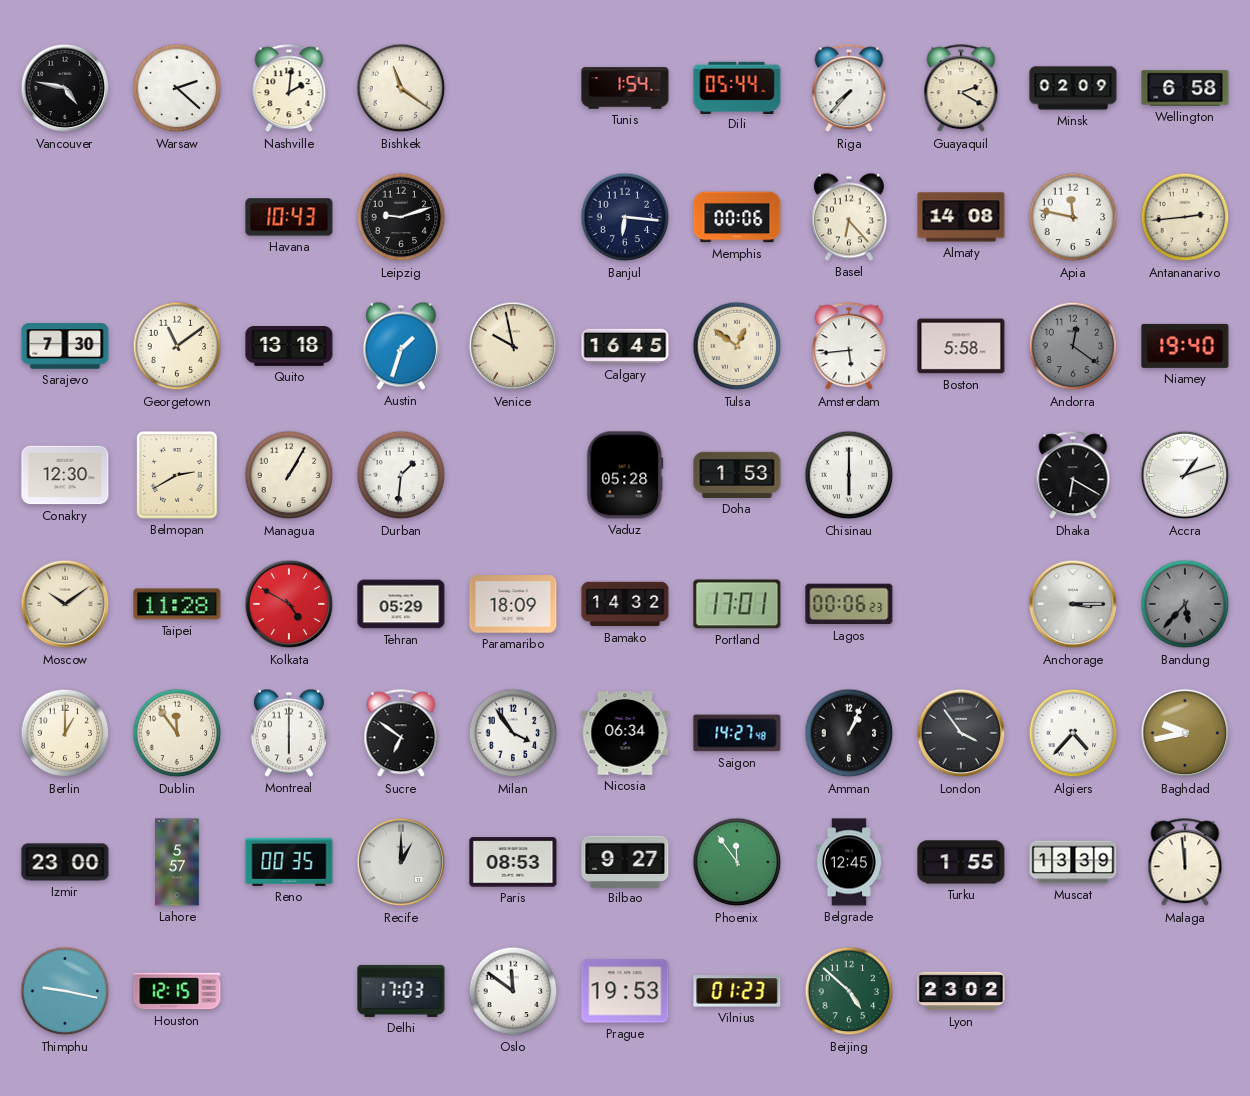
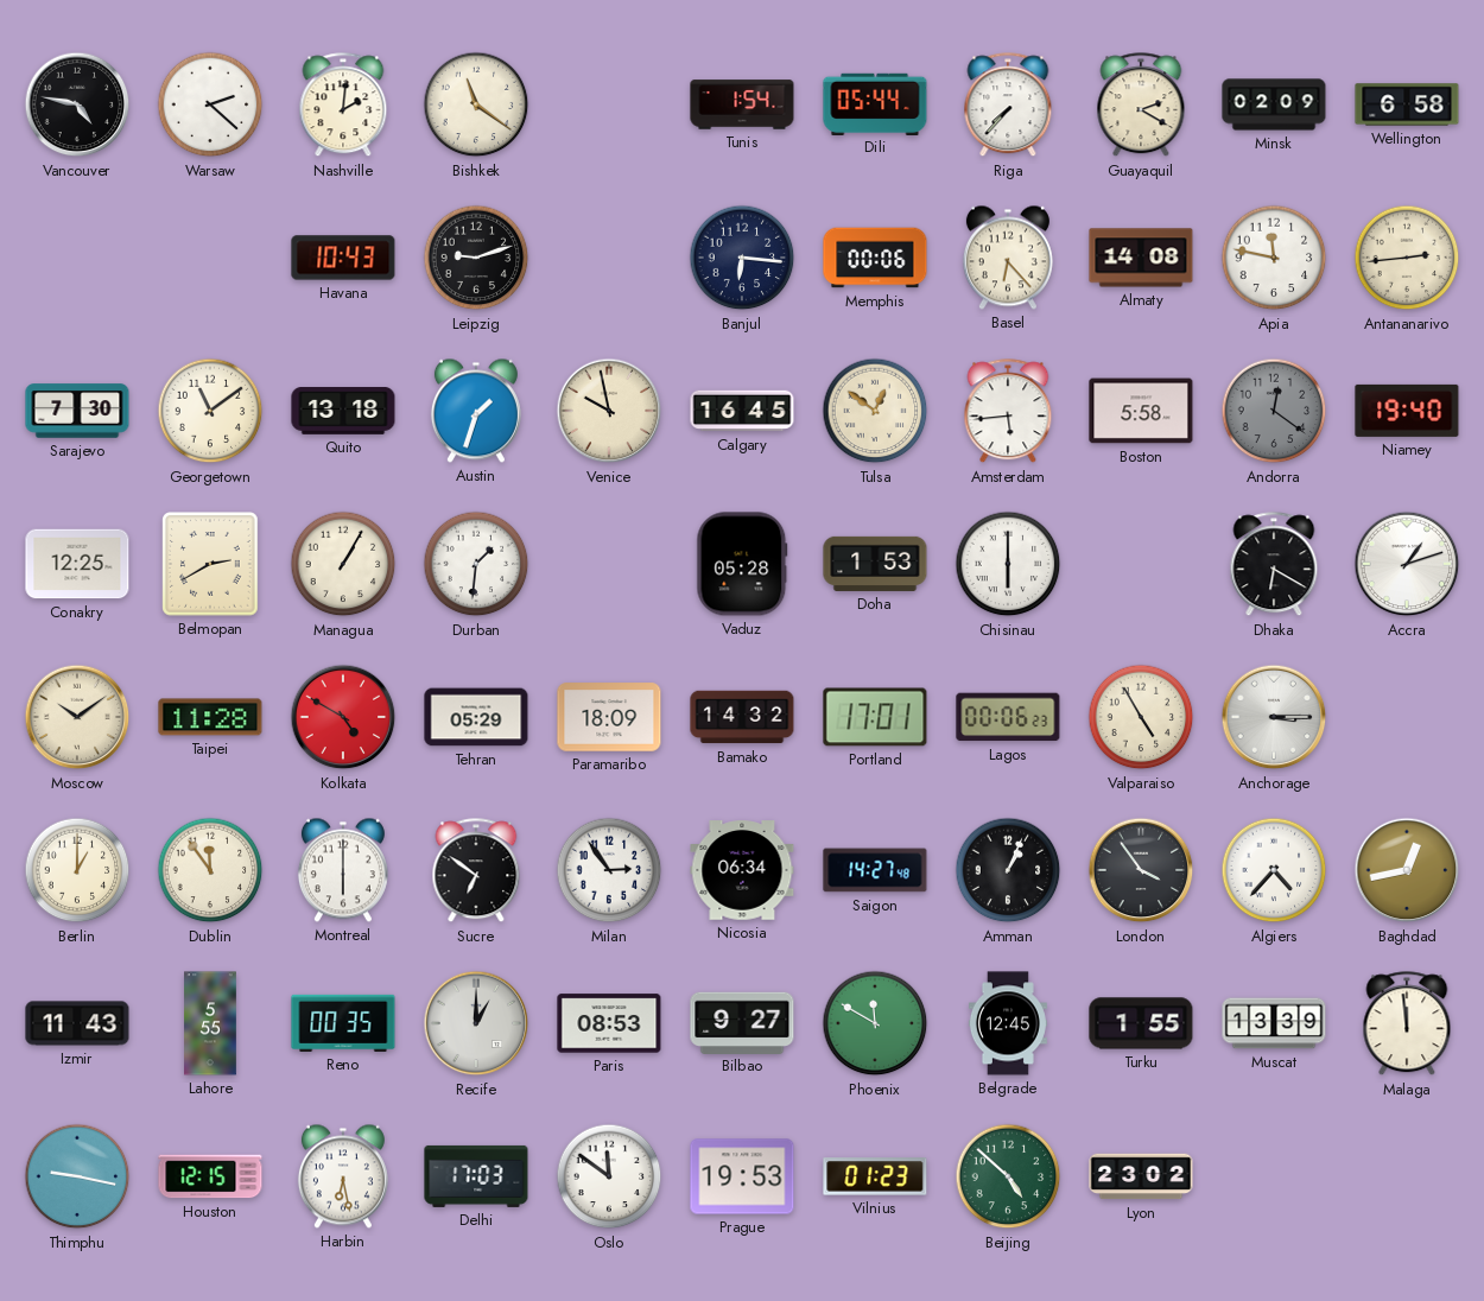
Conakry: 12:30 -> 12:25 (77, 564)
Valparaiso: none -> 4:55 (1141, 717)
Bandung: 5:37 -> none (1185, 604)
Milan: 3:54 -> 2:54 (609, 870)
Baghdad: 9:43 -> 12:43 (1407, 870)
Izmir: 23:00 -> 11:43 (77, 1023)
Lahore: 5:57 -> 5:55 (210, 1023)
Phoenix: 11:54 -> 11:50 (875, 1023)
Harbin: none -> 6:28 (343, 1176)
